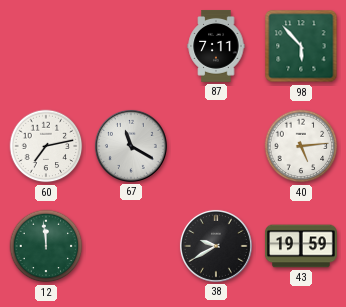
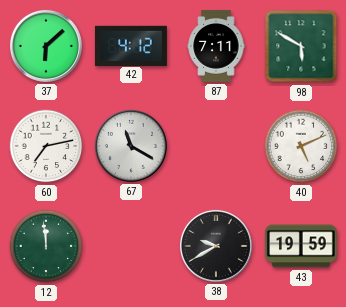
37: none -> 6:08 (46, 46)
42: none -> 4:12 (131, 45)
98: 5:53 -> 5:50 (301, 46)
40: 5:14 -> 5:11 (301, 146)
